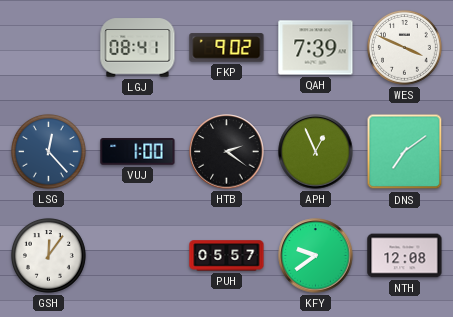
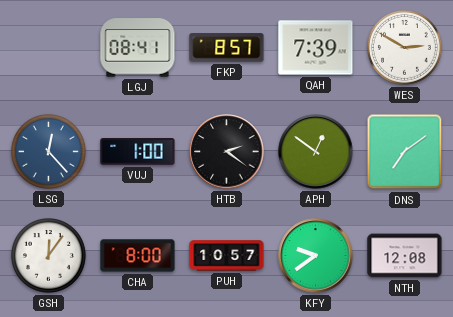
FKP: 9:02 -> 8:57 (227, 48)
WES: 3:49 -> 2:50 (404, 47)
APH: 12:56 -> 12:51 (316, 152)
CHA: none -> 8:00 (138, 256)
PUH: 05:57 -> 10:57 (227, 256)
